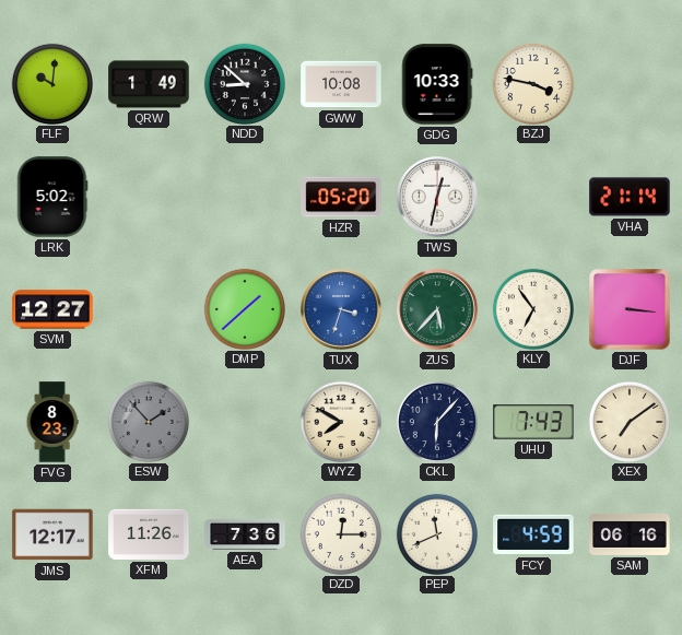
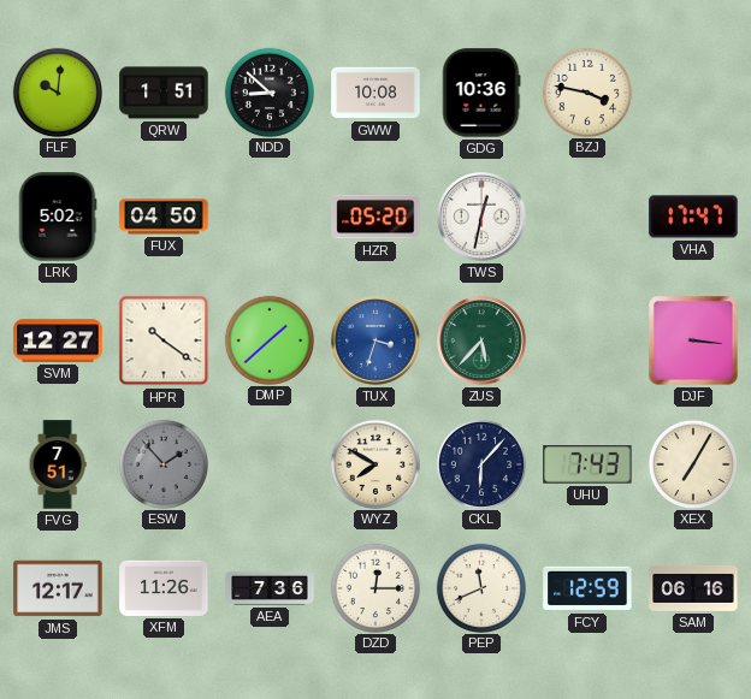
QRW: 1:49 -> 1:51 (164, 93)
GDG: 10:33 -> 10:36 (481, 93)
FUX: none -> 04:50 (164, 217)
VHA: 21:14 -> 17:47 (693, 217)
HPR: none -> 10:21 (164, 340)
KLY: 6:54 -> none (532, 308)
FVG: 8:23 -> 7:51 (58, 464)
XEX: 7:09 -> 7:05 (692, 463)
FCY: 4:59 -> 12:59 (587, 588)
